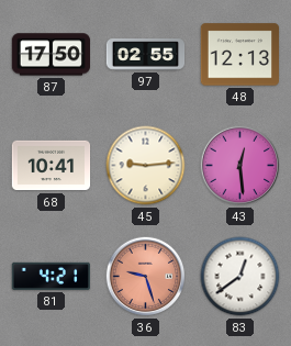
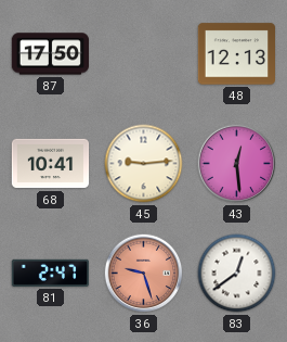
97: 02:55 -> none (146, 55)
81: 4:21 -> 2:47 (50, 273)
